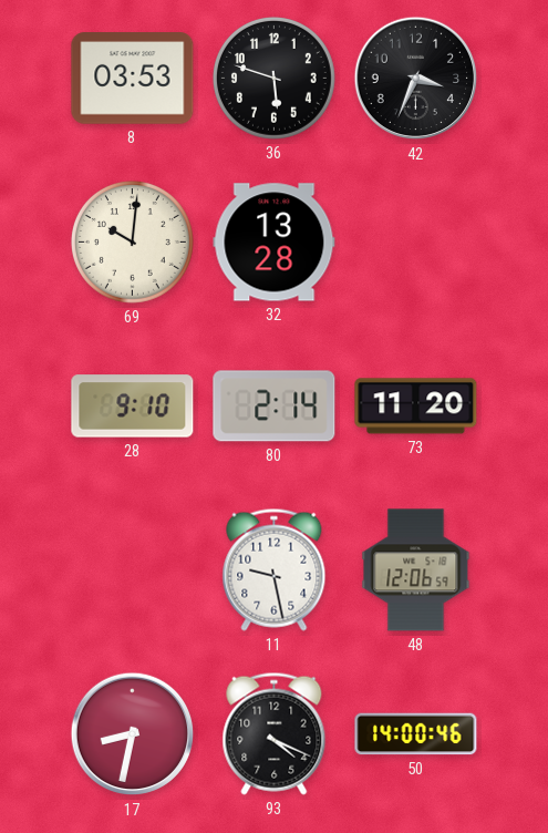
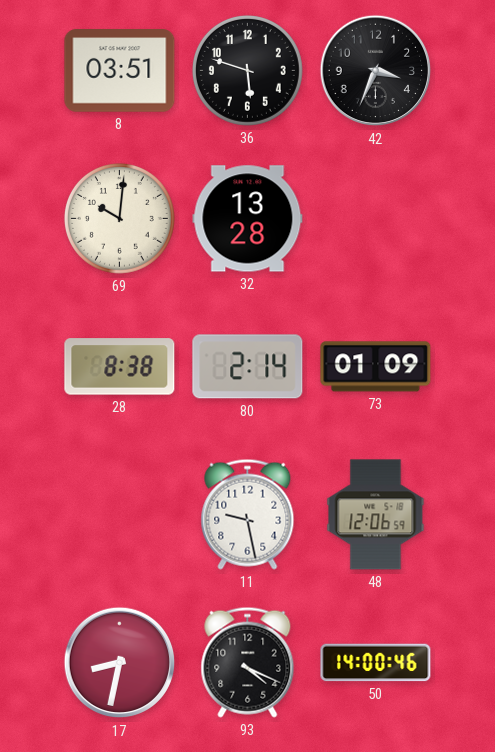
8: 03:53 -> 03:51 (120, 71)
28: 9:10 -> 8:38 (120, 367)
73: 11:20 -> 01:09 (376, 367)
